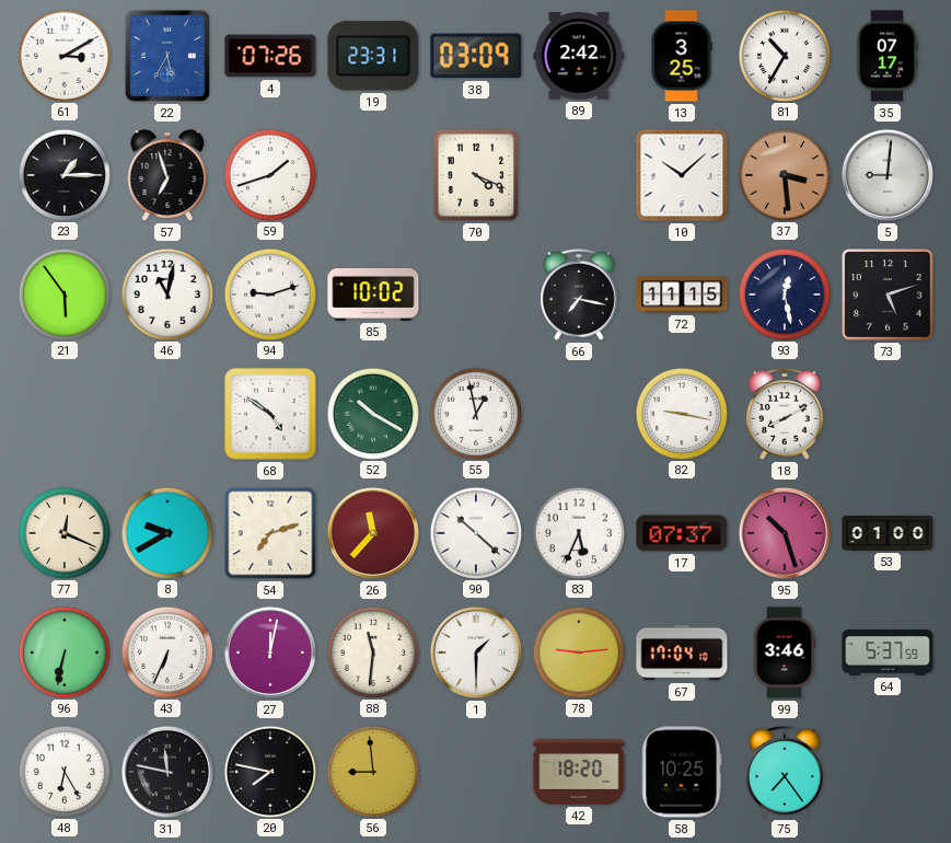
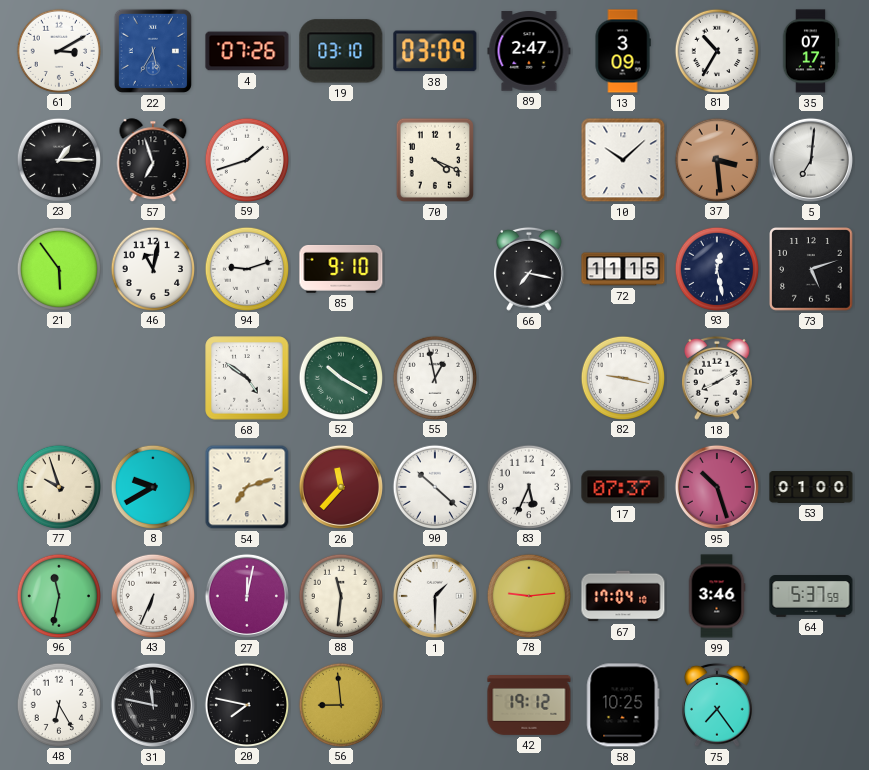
19: 23:31 -> 03:10 (341, 51)
89: 2:42 -> 2:47 (529, 51)
13: 3:25 -> 3:09 (623, 51)
5: 9:01 -> 7:01 (811, 160)
85: 10:02 -> 9:10 (341, 269)
77: 12:19 -> 9:57 (58, 486)
96: 6:32 -> 11:32 (58, 595)
42: 18:20 -> 19:12 (529, 706)
